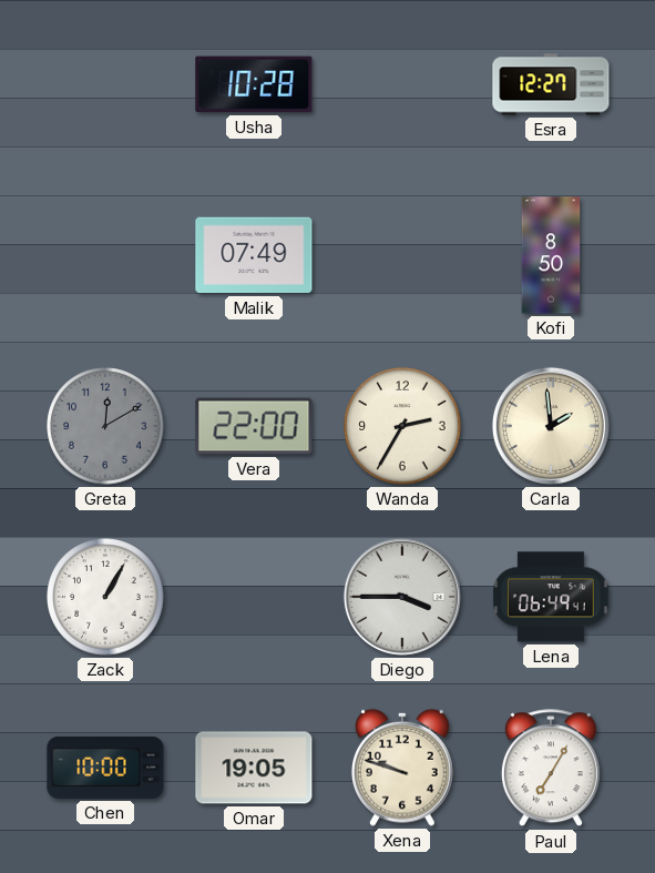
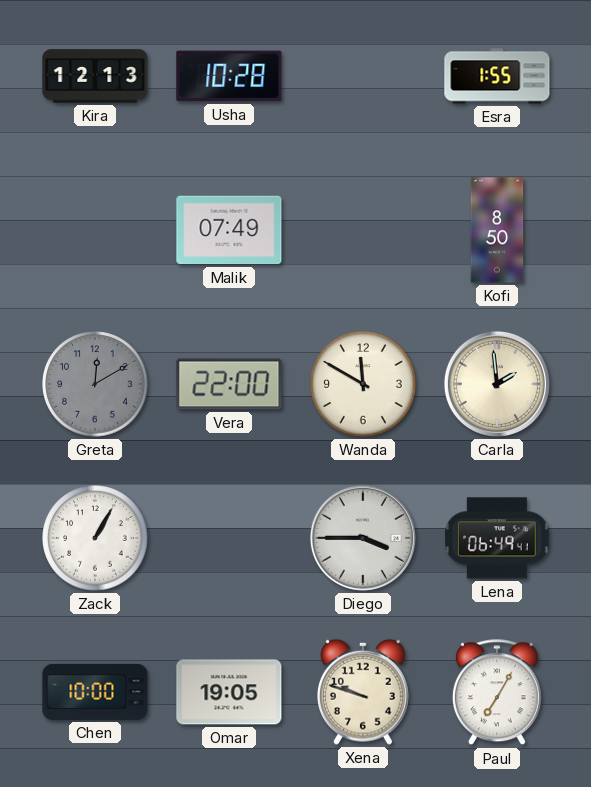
Kira: none -> 12:13 (95, 76)
Esra: 12:27 -> 1:55 (497, 76)
Wanda: 2:35 -> 11:50 (363, 384)
